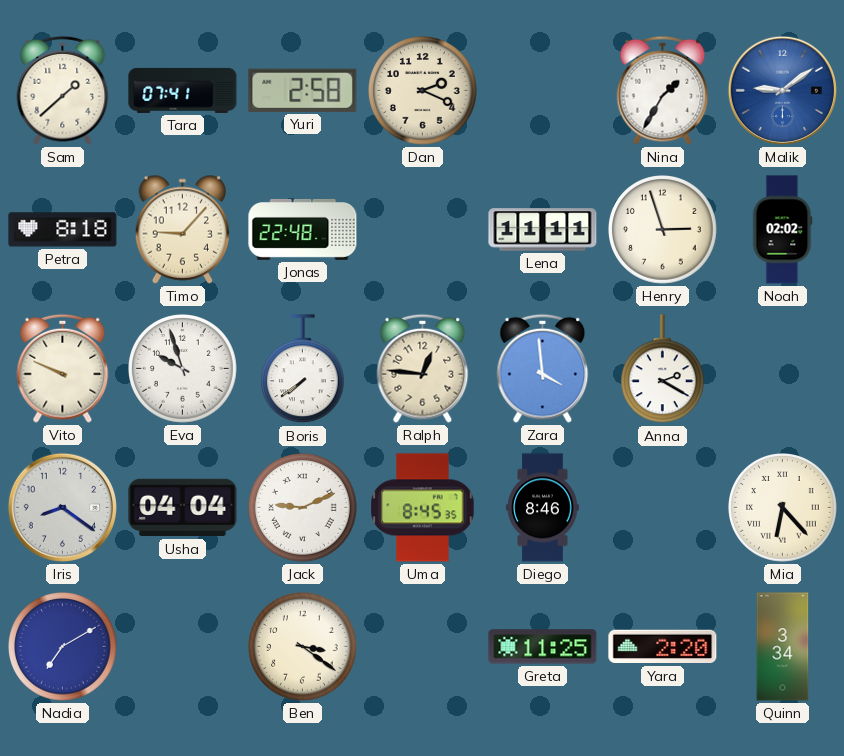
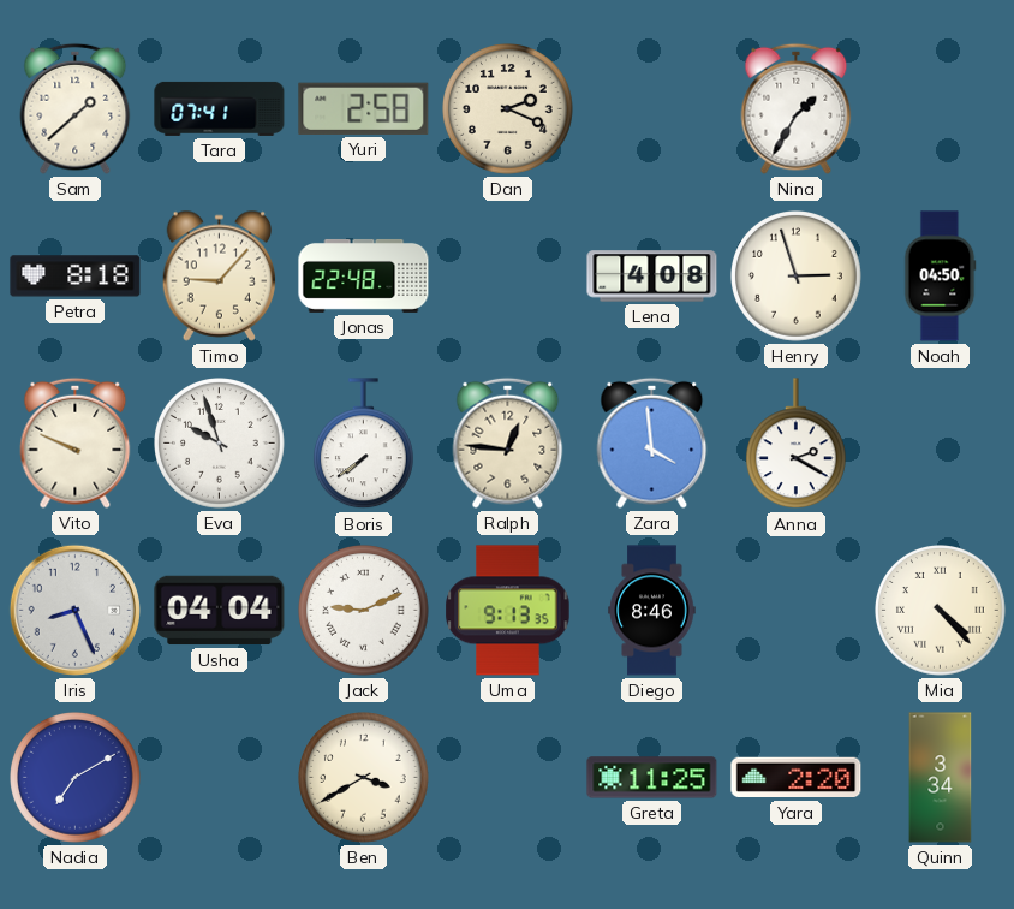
Malik: 9:09 -> none (782, 90)
Lena: 11:11 -> 4:08 (652, 277)
Noah: 02:02 -> 04:50 (940, 277)
Iris: 8:21 -> 8:26 (74, 610)
Uma: 8:45 -> 9:13 (508, 611)
Mia: 6:23 -> 4:23 (941, 611)
Ben: 3:21 -> 3:40 (364, 778)
